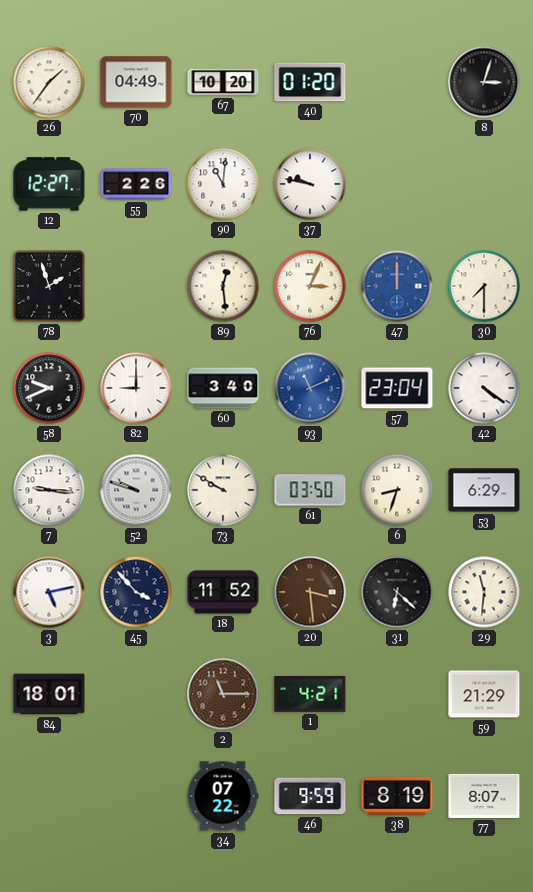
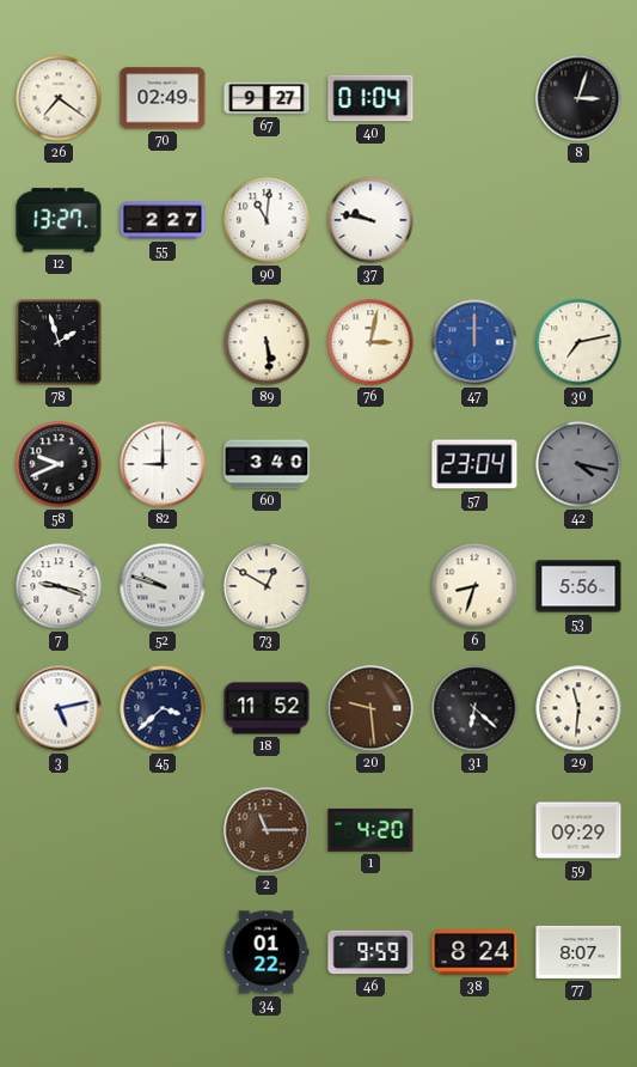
26: 1:36 -> 7:21 (59, 98)
70: 04:49 -> 02:49 (163, 98)
67: 10:20 -> 9:27 (267, 98)
40: 01:20 -> 01:04 (370, 98)
12: 12:27 -> 13:27 (59, 220)
55: 2:26 -> 2:27 (163, 220)
89: 12:29 -> 5:29 (267, 342)
76: 3:04 -> 3:02 (370, 342)
30: 7:30 -> 7:13 (578, 342)
93: 11:11 -> none (310, 388)
42: 4:21 -> 4:17 (578, 464)
42 dial: white -> grey (578, 464)
7: 9:16 -> 9:18 (59, 586)
73: 9:50 -> 12:50 (267, 586)
61: 03:50 -> none (310, 490)
53: 6:29 -> 5:56 (578, 586)
45: 3:53 -> 3:38 (163, 708)
20: 3:29 -> 9:29 (370, 708)
84: 18:01 -> none (49, 694)
1: 4:21 -> 4:20 (370, 830)
59: 21:29 -> 09:29 (578, 830)
34: 07:22 -> 01:22 (267, 952)
38: 8:19 -> 8:24 (474, 952)
